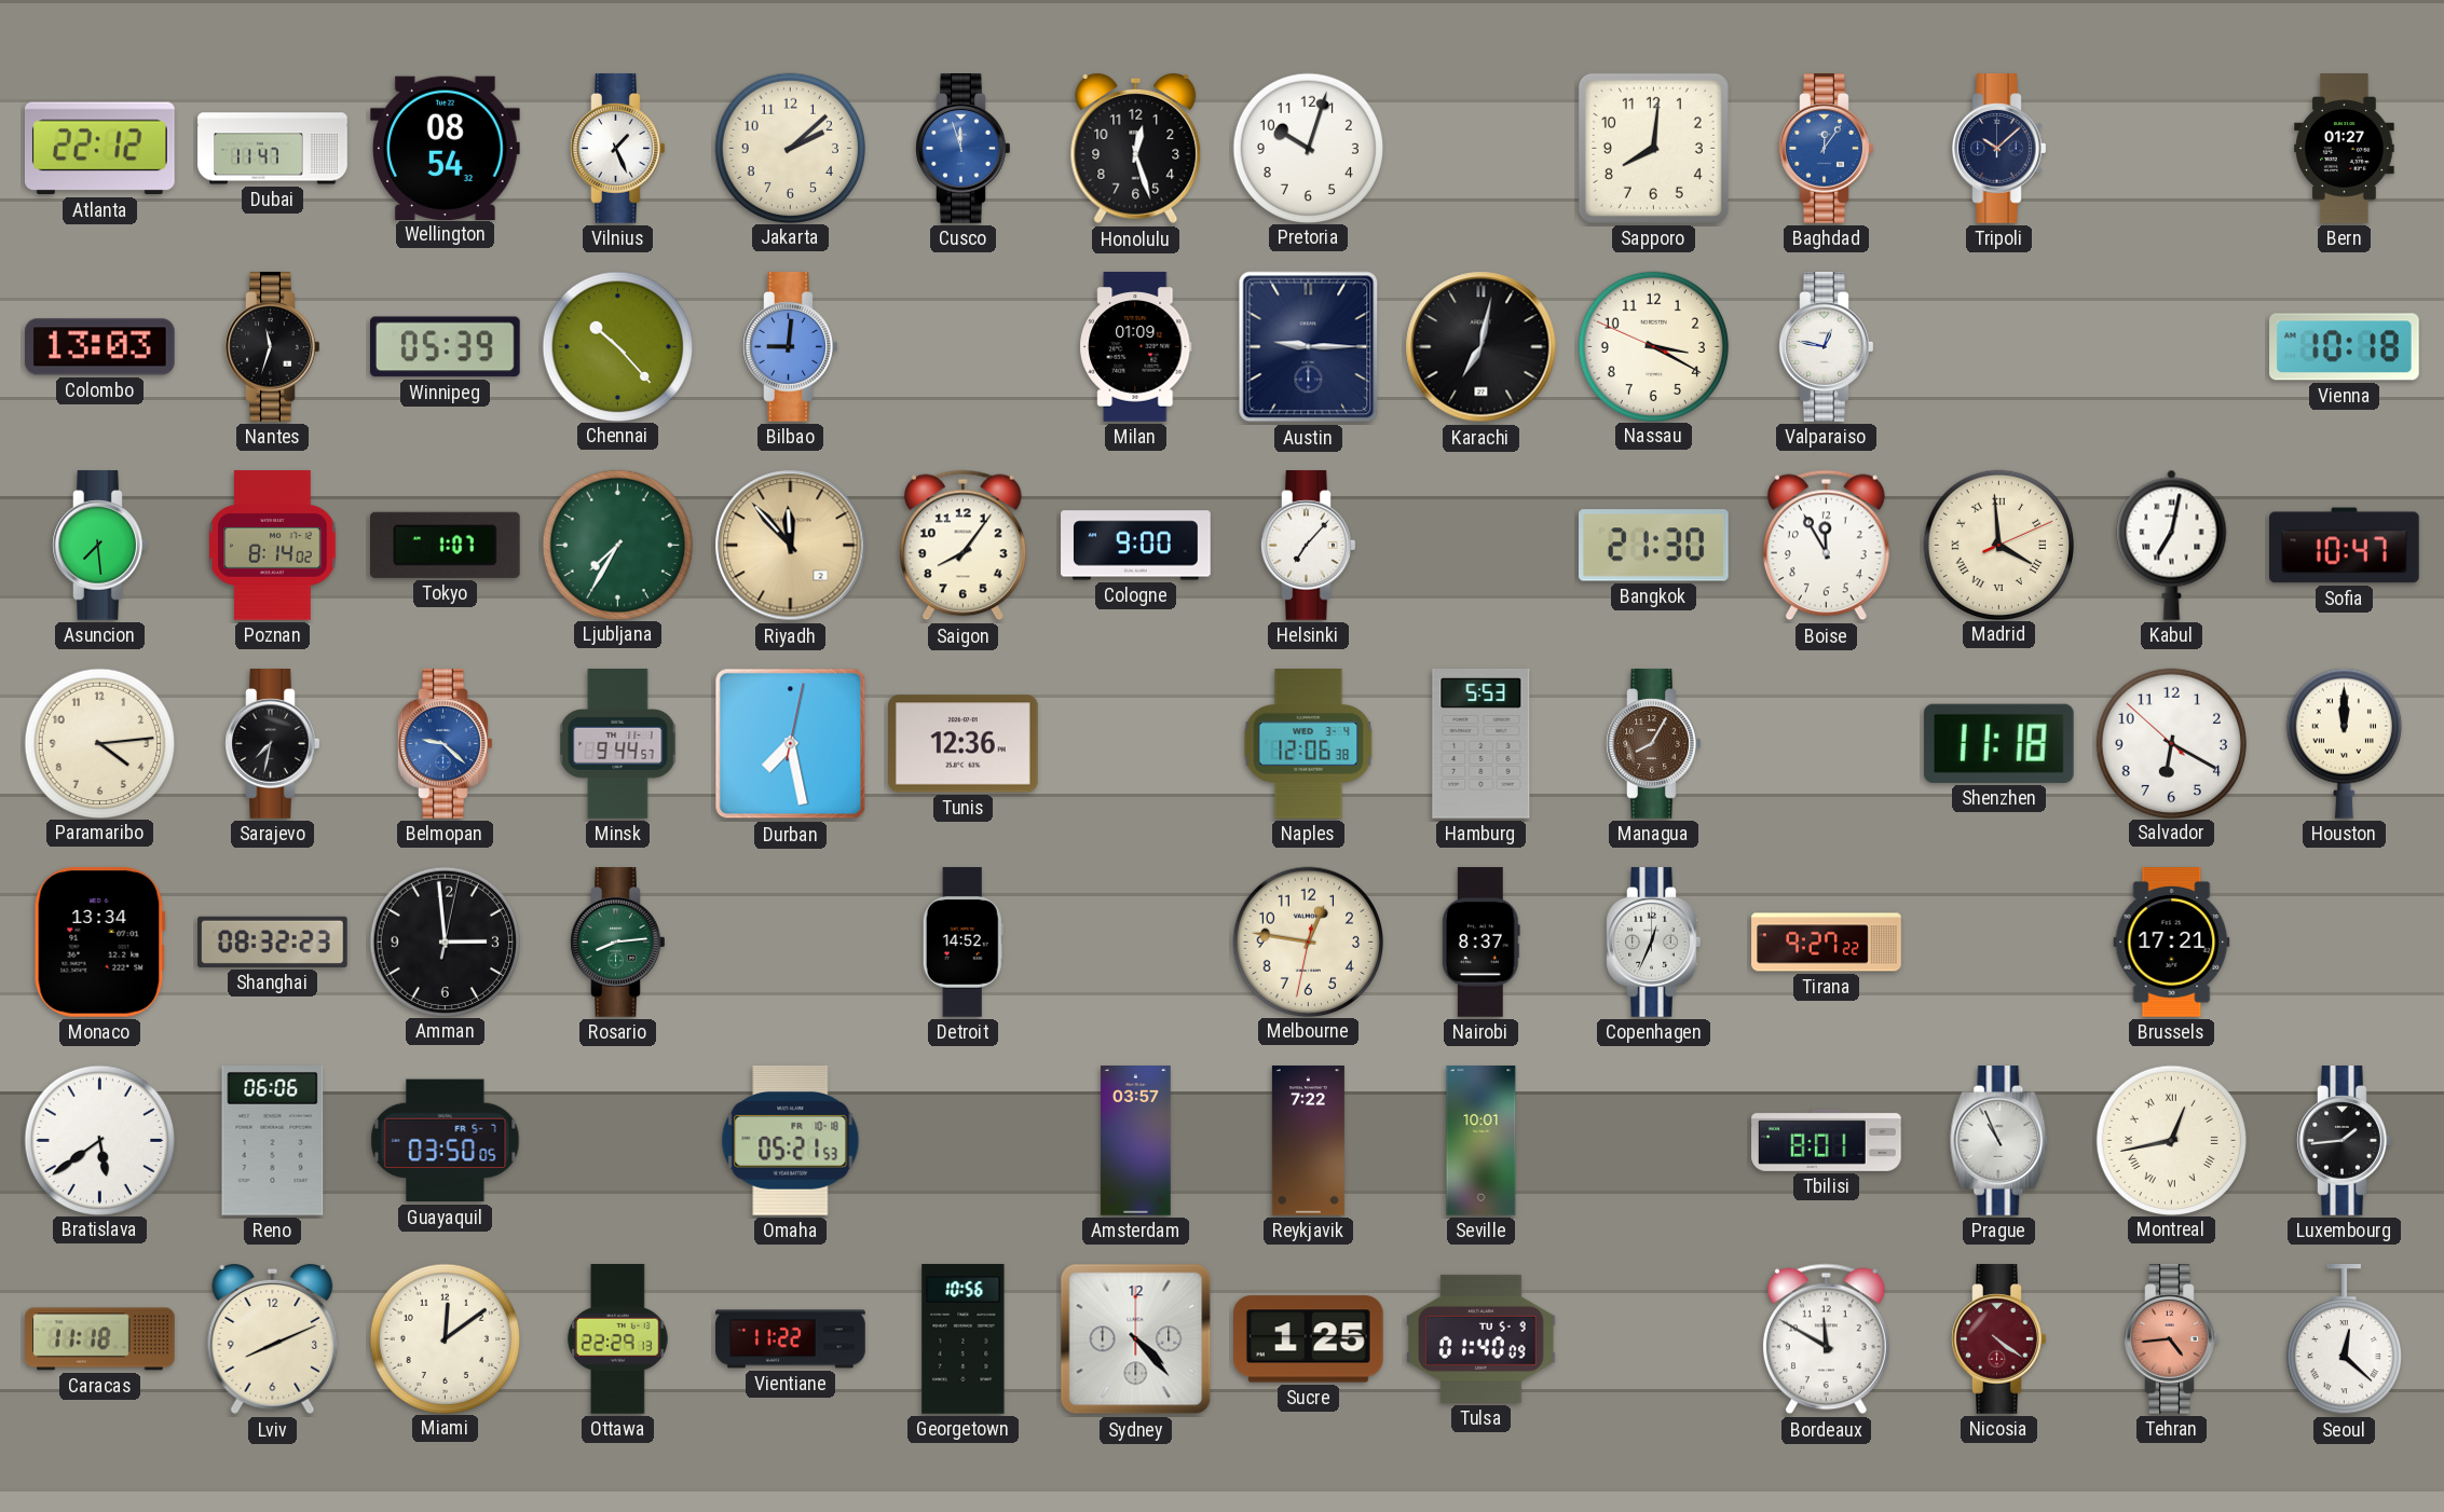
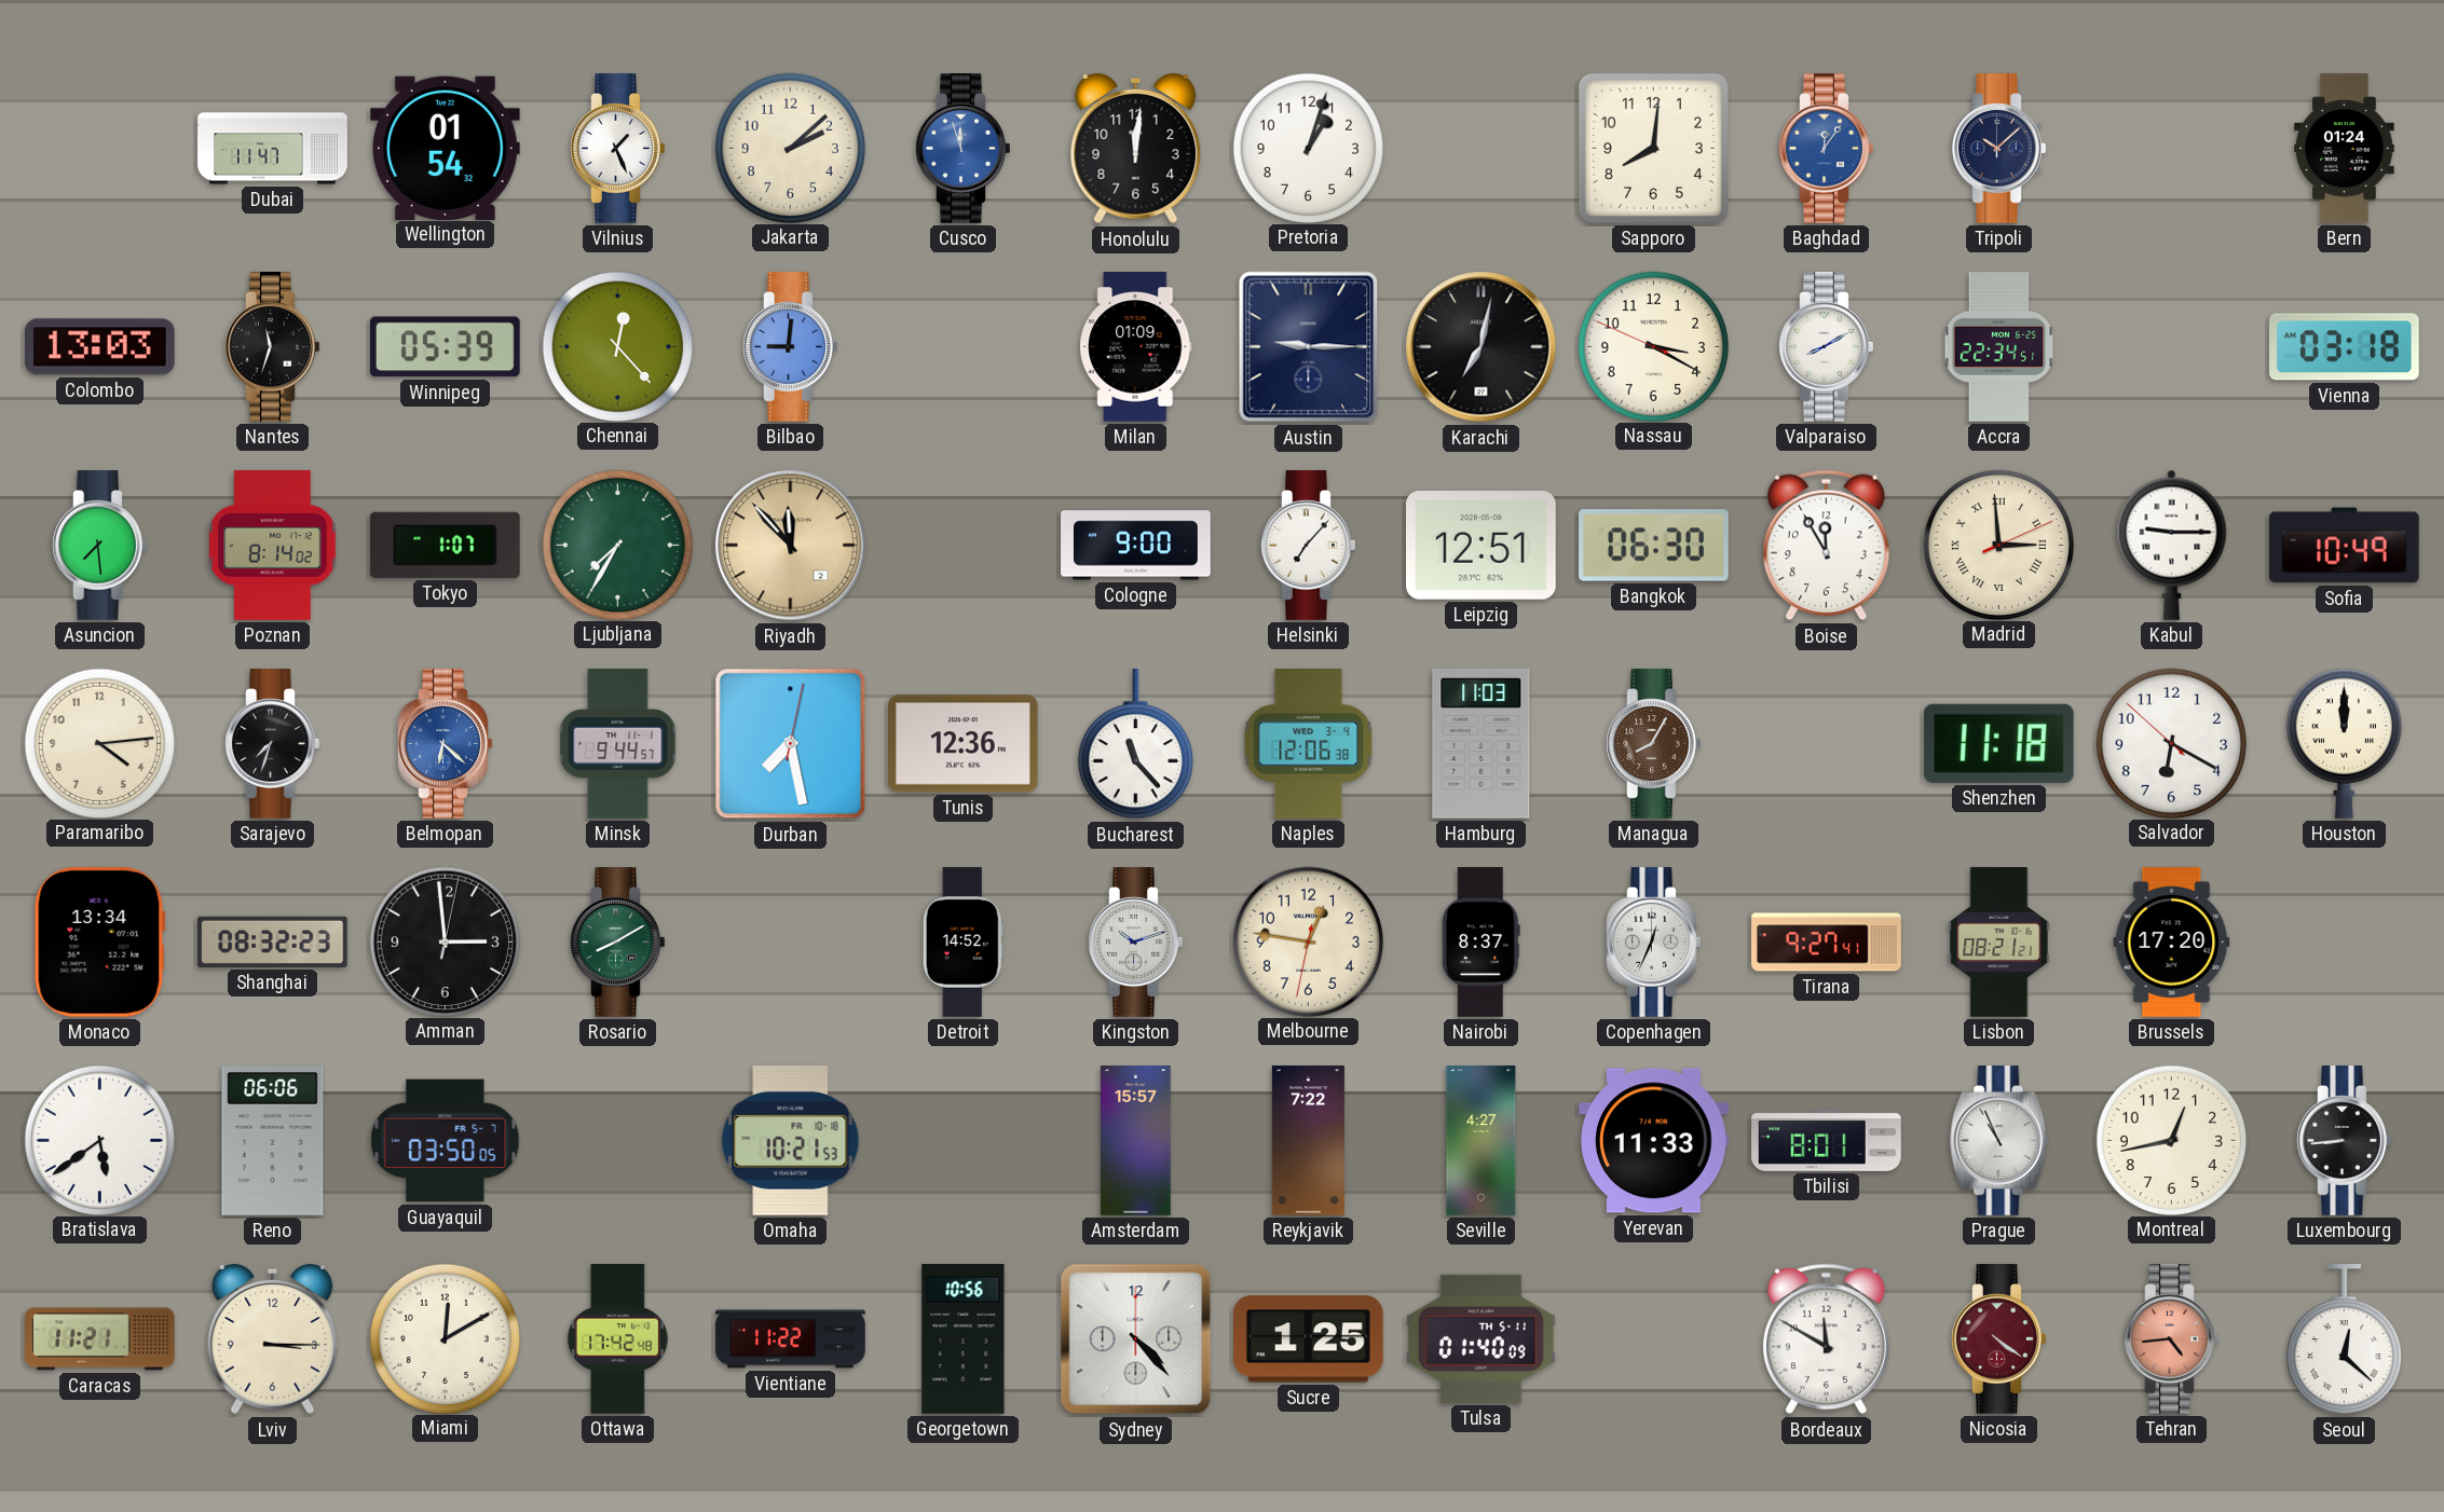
Atlanta: 22:12 -> none (99, 149)
Wellington: 08:54 -> 01:54 (446, 148)
Honolulu: 12:27 -> 12:01 (1136, 149)
Pretoria: 10:03 -> 1:03 (1308, 148)
Bern: 01:27 -> 01:24 (2345, 149)
Chennai: 10:23 -> 12:23 (617, 346)
Valparaiso: 12:47 -> 8:10 (1827, 347)
Accra: none -> 22:34 (1999, 347)
Vienna: 10:18 -> 03:18 (2345, 347)
Saigon: 8:06 -> none (962, 546)
Leipzig: none -> 12:51 (1482, 546)
Bangkok: 21:30 -> 06:30 (1654, 546)
Madrid: 3:59 -> 2:59 (1998, 545)
Kabul: 7:02 -> 9:15 (2172, 545)
Sofia: 10:47 -> 10:49 (2345, 546)
Sarajevo: 7:32 -> 7:33 (273, 744)
Belmopan: 9:22 -> 6:22 (446, 744)
Bucharest: none -> 11:23 (1135, 745)
Hamburg: 5:53 -> 11:03 (1482, 744)
Rosario: 8:14 -> 8:10 (618, 943)
Kingston: none -> 10:12 (1136, 943)
Tirana: 9:27:22 -> 9:27:41 (1827, 943)
Lisbon: none -> 08:21 (1999, 943)
Brussels: 17:21 -> 17:20 (2172, 943)
Omaha: 05:21 -> 10:21 (791, 1140)
Amsterdam: 03:57 -> 15:57 (1136, 1141)
Seville: 10:01 -> 4:27 (1482, 1141)
Yerevan: none -> 11:33 (1654, 1141)
Montreal numerals: Roman -> Arabic (2171, 1140)
Luxembourg: 1:44 -> 8:44 (2345, 1141)
Caracas: 11:18 -> 11:21 (100, 1339)
Lviv: 8:11 -> 3:15 (273, 1339)
Miami: 12:09 -> 12:10 (445, 1338)
Ottawa: 22:29 -> 17:42 (618, 1339)
Tulsa date: TU 5-9 -> TH 5-11 (1482, 1338)
